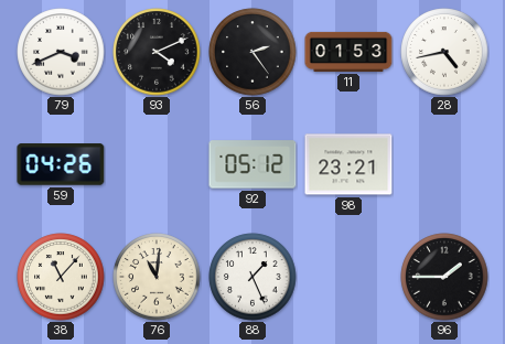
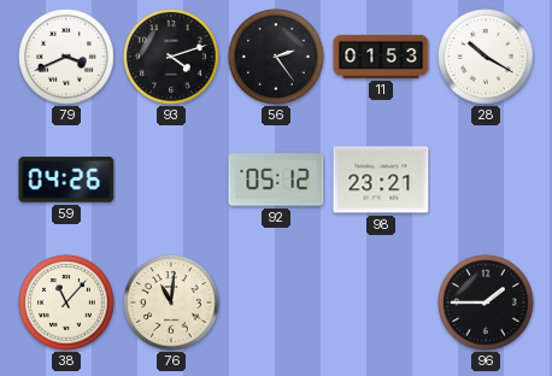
93: 4:11 -> 4:12 (171, 57)
28: 4:43 -> 10:20 (486, 57)
88: 1:26 -> none (253, 277)
